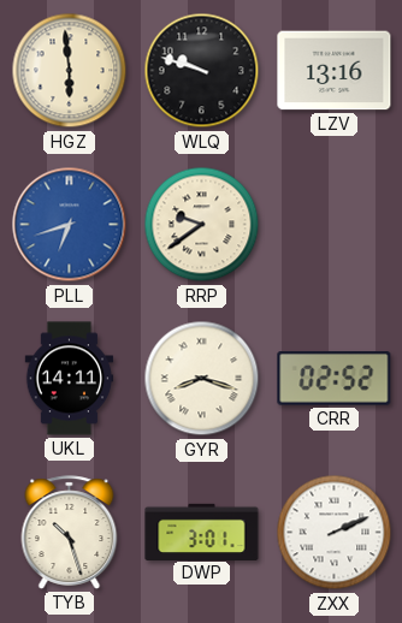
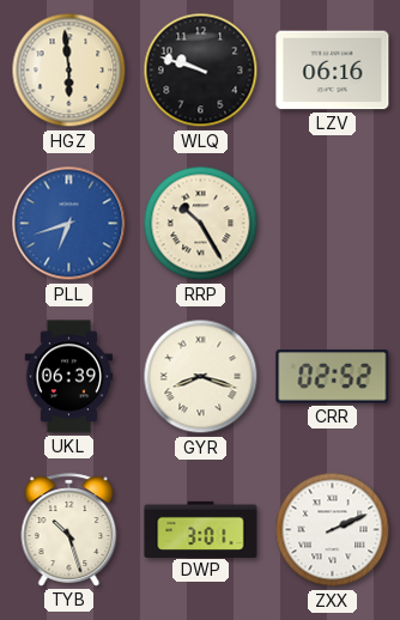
LZV: 13:16 -> 06:16 (333, 71)
RRP: 9:39 -> 10:25 (201, 224)
UKL: 14:11 -> 06:39 (69, 377)
